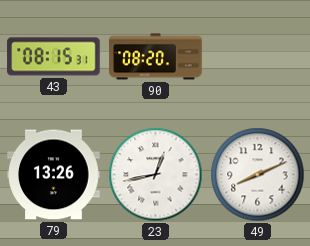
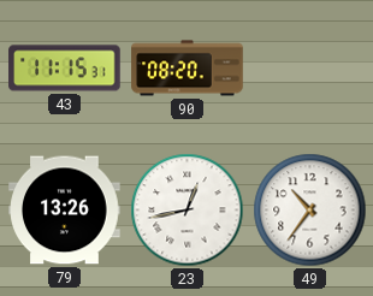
43: 08:15 -> 11:15 (65, 69)
49: 8:11 -> 10:36 (310, 211)
